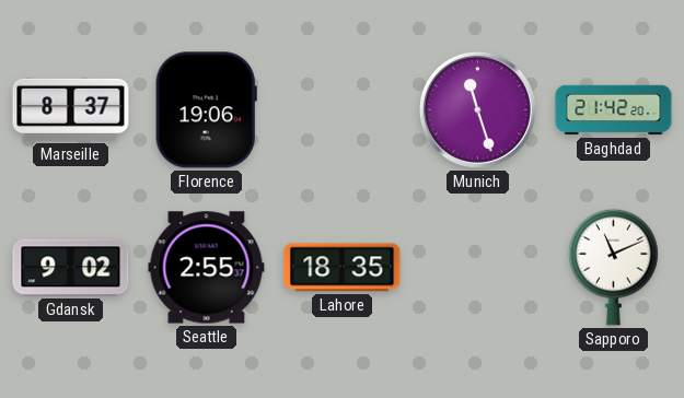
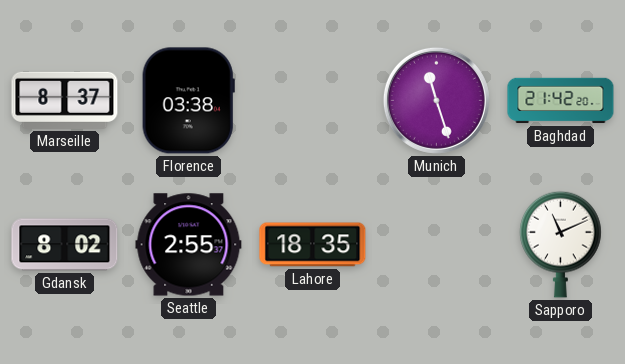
Florence: 19:06 -> 03:38 (188, 101)
Gdansk: 9:02 -> 8:02 (65, 245)
